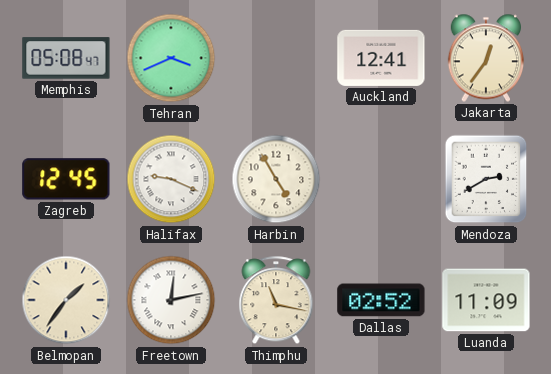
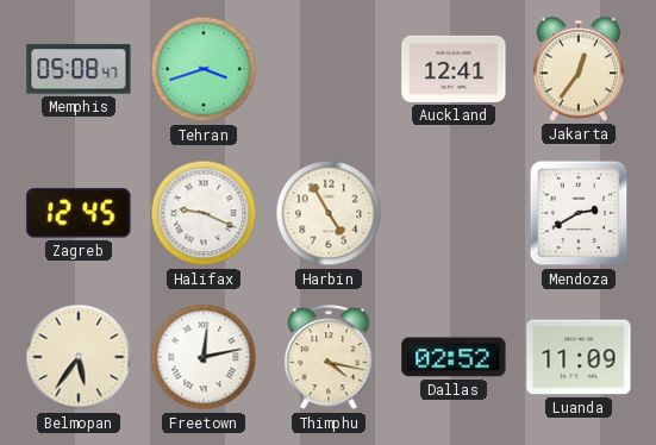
Tehran: 3:41 -> 3:42 (204, 69)
Belmopan: 1:36 -> 5:36 (79, 357)
Thimphu: 11:17 -> 4:17 (329, 358)
